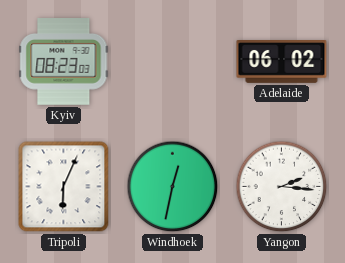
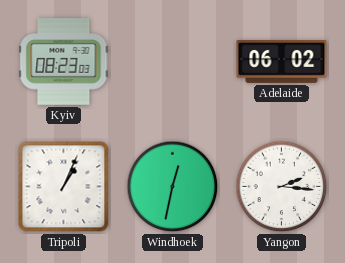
Tripoli: 6:04 -> 1:04 (64, 187)
